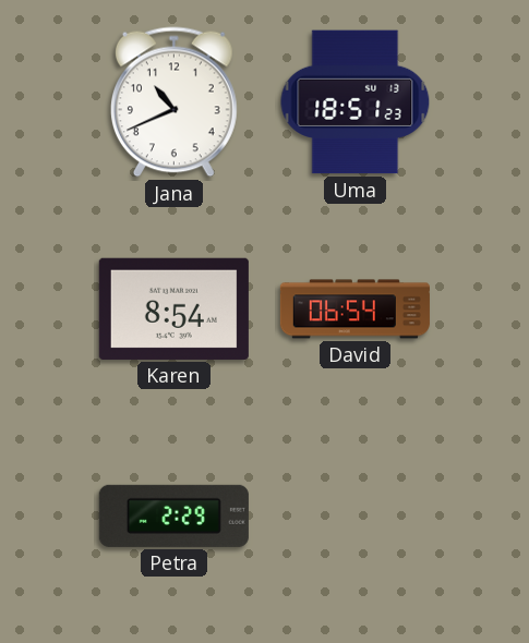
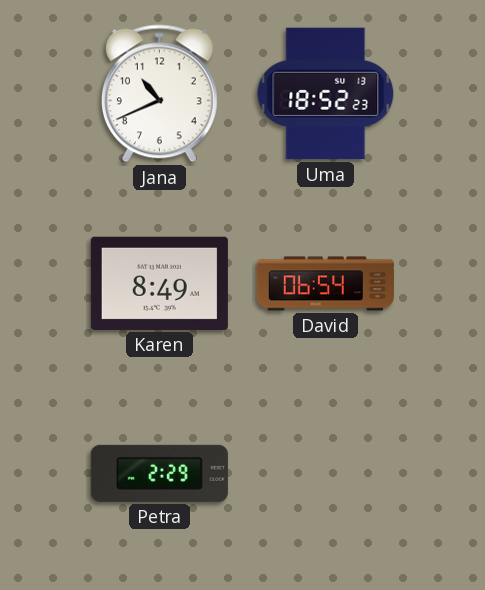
Uma: 18:51 -> 18:52 (326, 94)
Karen: 8:54 -> 8:49 (159, 283)
